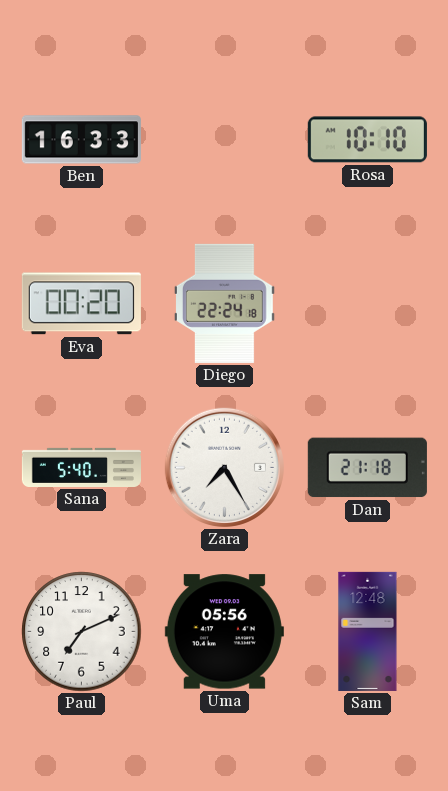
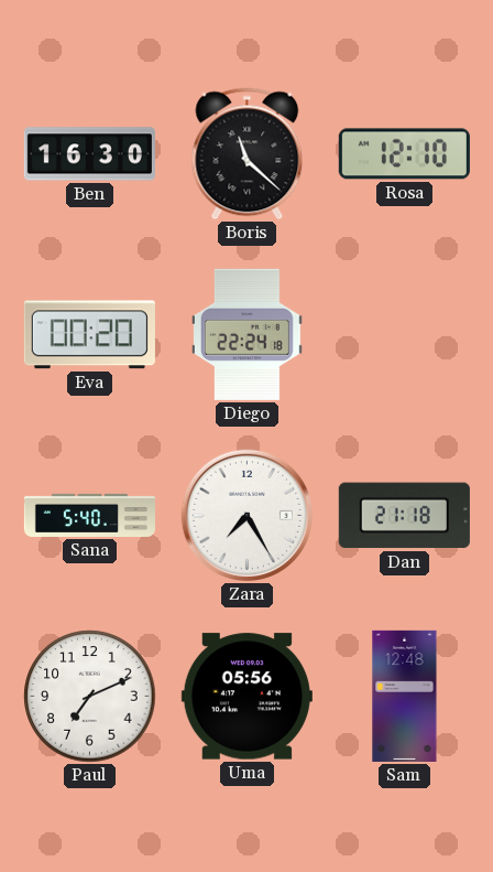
Ben: 16:33 -> 16:30 (89, 154)
Boris: none -> 11:22 (248, 154)
Rosa: 10:10 -> 12:10 (404, 154)
